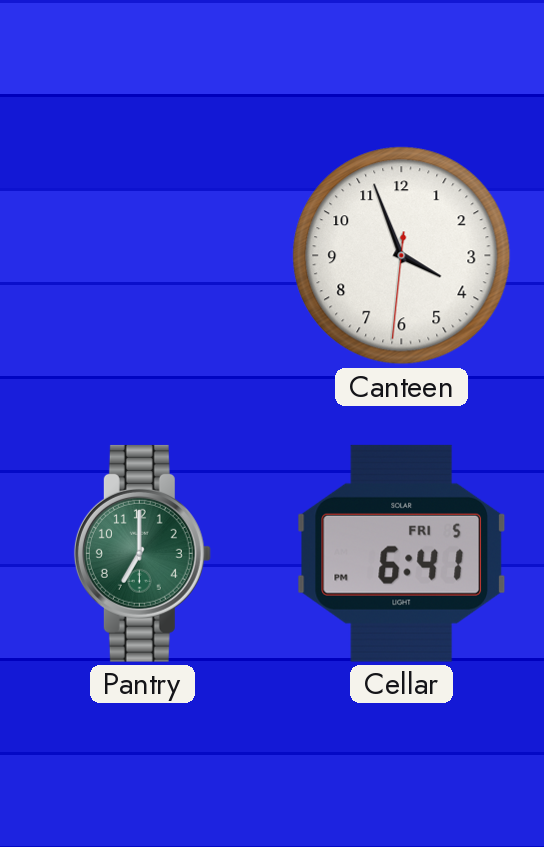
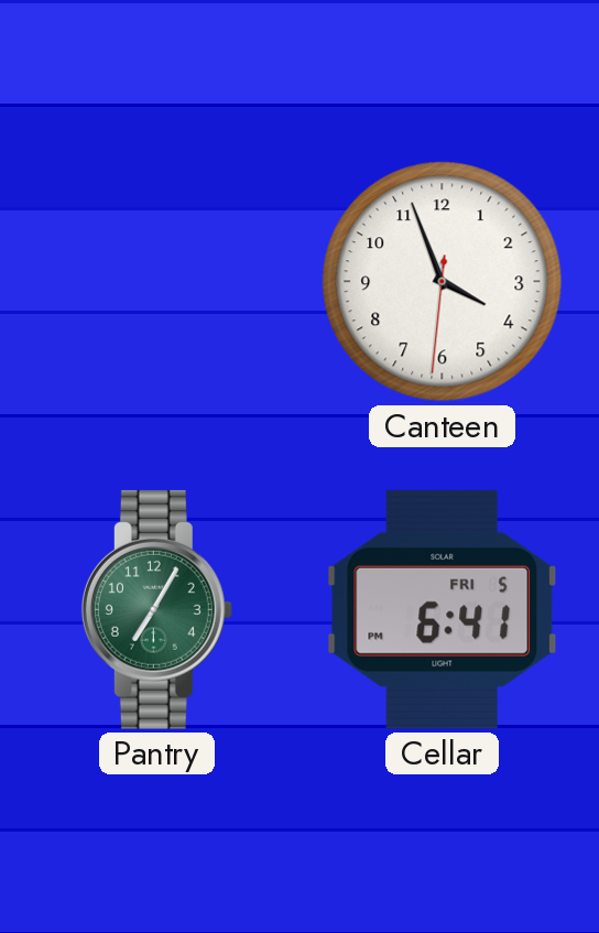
Pantry: 7:00 -> 7:05 (156, 609)
